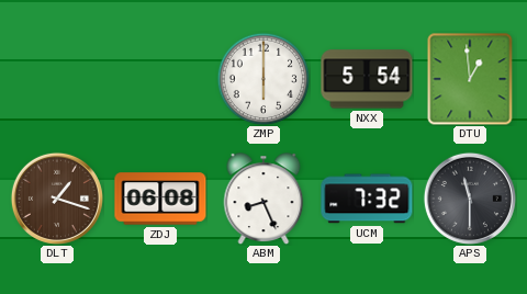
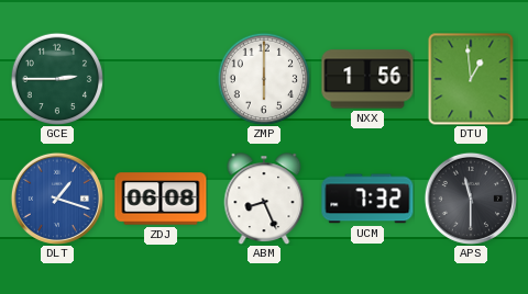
GCE: none -> 2:45 (57, 79)
NXX: 5:54 -> 1:56 (367, 79)
DLT dial: brown -> blue (57, 199)
